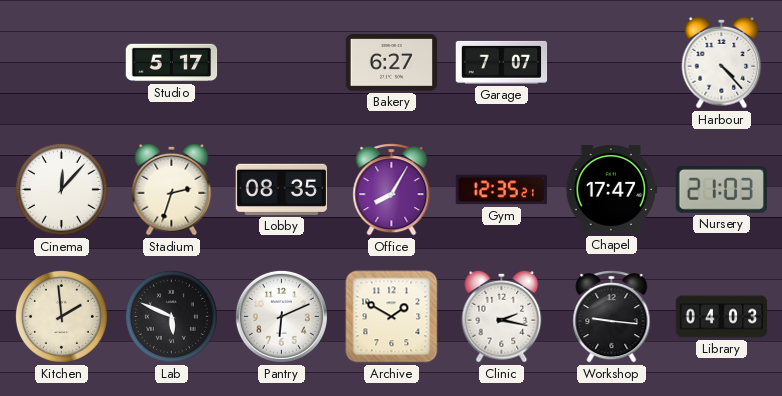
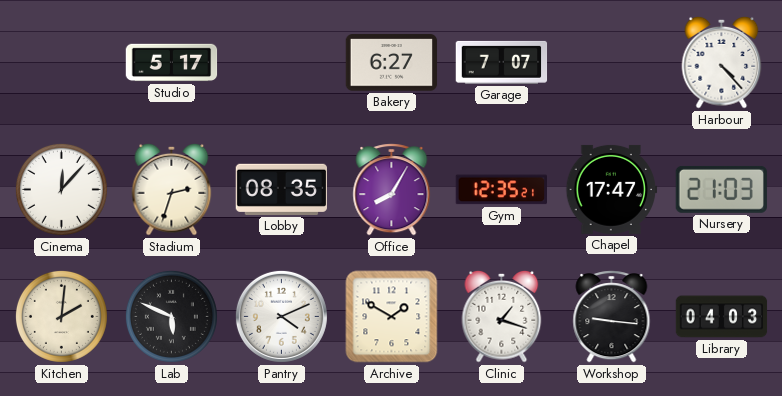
Kitchen: 1:59 -> 2:01 (61, 316)
Pantry: 6:11 -> 4:11 (281, 316)
Clinic: 2:17 -> 1:18 (502, 316)
